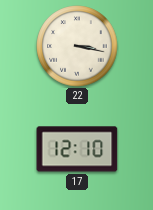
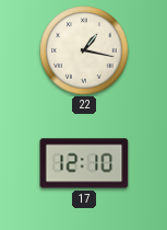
22: 3:17 -> 1:17 (84, 50)
